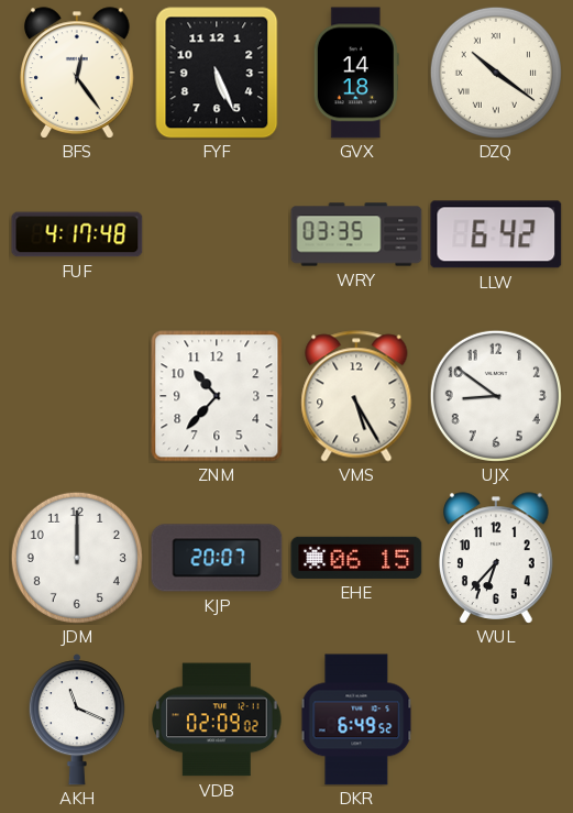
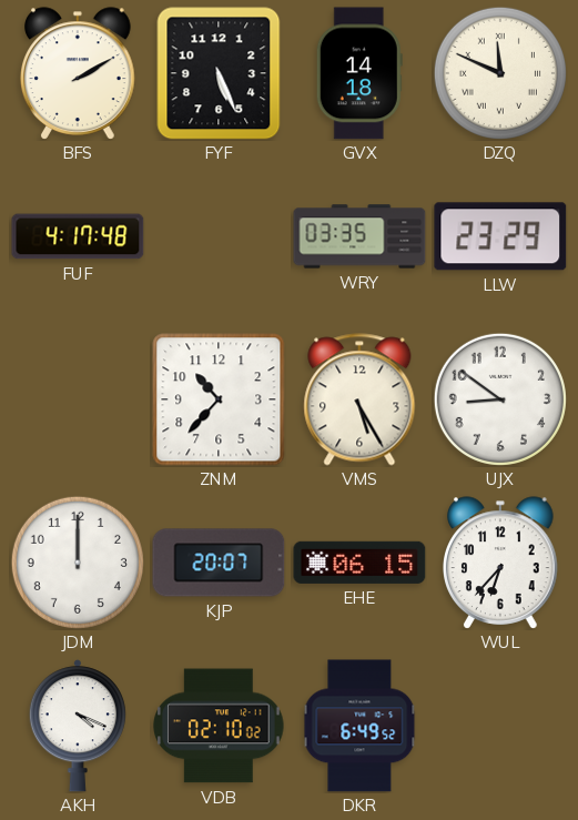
BFS: 12:24 -> 2:10 (79, 73)
DZQ: 10:21 -> 11:49 (500, 73)
LLW: 6:42 -> 23:29 (500, 236)
AKH: 11:19 -> 4:19 (78, 726)
VDB: 02:09 -> 02:10 (219, 726)
